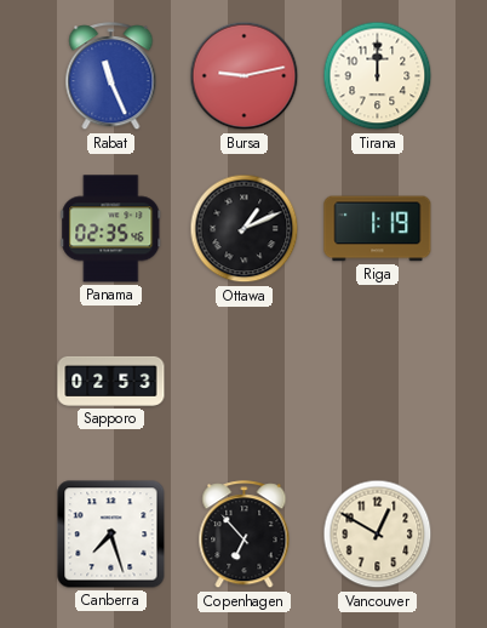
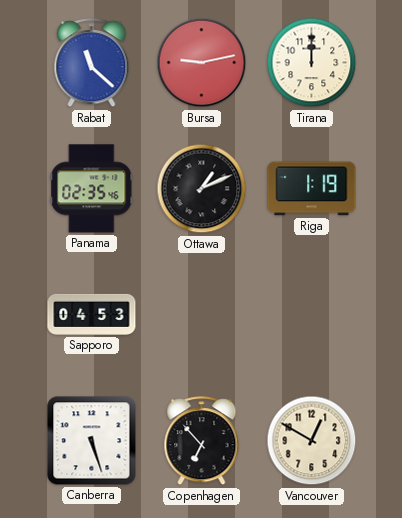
Rabat: 11:26 -> 11:22 (92, 63)
Sapporo: 02:53 -> 04:53 (92, 314)
Canberra: 7:27 -> 5:27 (92, 441)
